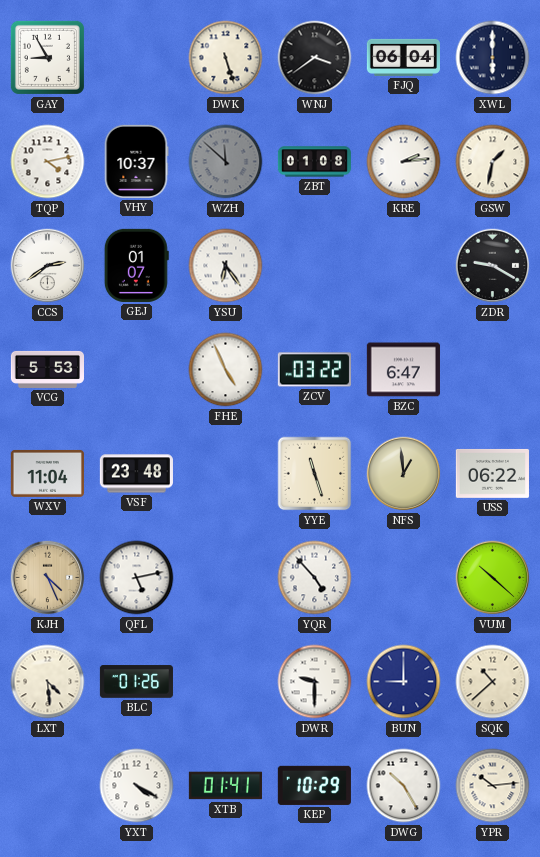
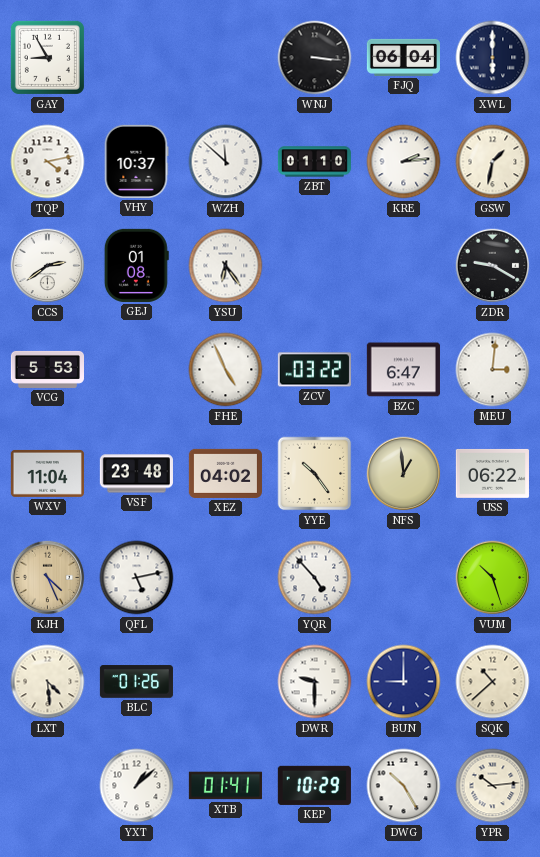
DWK: 5:27 -> none (226, 58)
WNJ: 3:39 -> 3:16 (315, 58)
WZH dial: grey -> white (226, 162)
ZBT: 01:08 -> 01:10 (314, 162)
GEJ: 01:07 -> 01:08 (136, 265)
MEU: none -> 3:01 (493, 370)
XEZ: none -> 04:02 (225, 473)
YYE: 11:27 -> 10:24 (315, 474)
VUM: 10:22 -> 10:27 (493, 578)
YXT: 4:20 -> 1:08 (137, 786)
